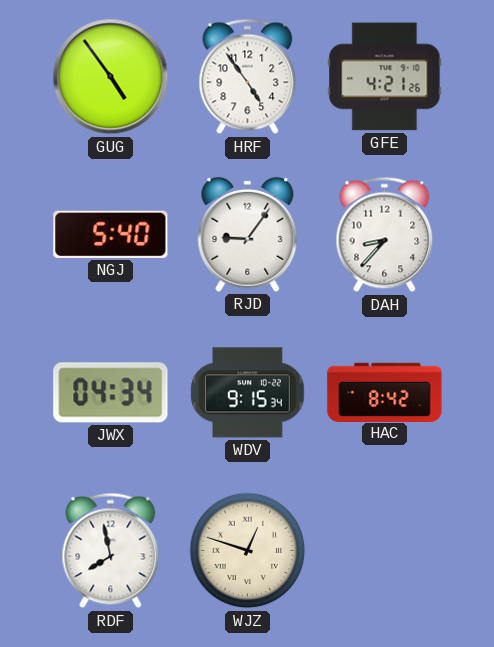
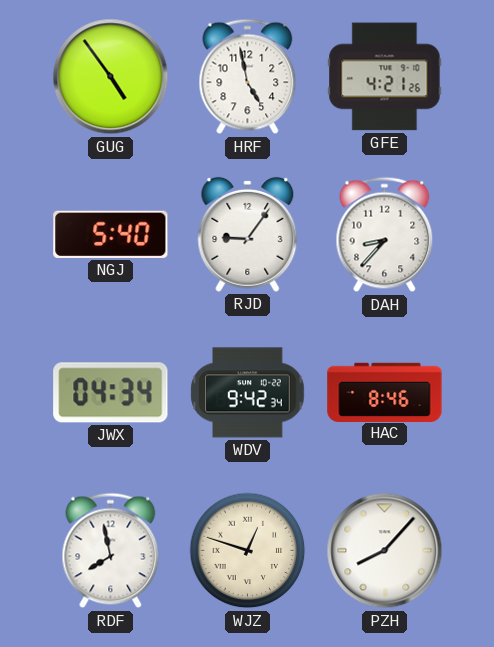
HRF: 4:54 -> 4:58 (248, 77)
WDV: 9:15 -> 9:42 (248, 393)
HAC: 8:42 -> 8:46 (385, 392)
PZH: none -> 8:07 (385, 551)
